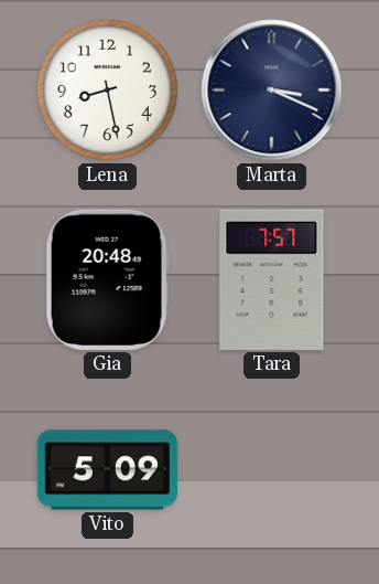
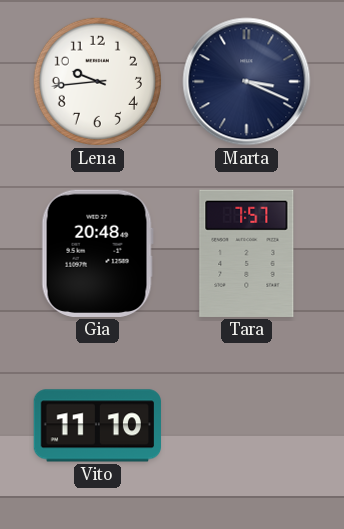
Lena: 8:28 -> 9:44 (97, 81)
Vito: 5:09 -> 11:10 (97, 426)
